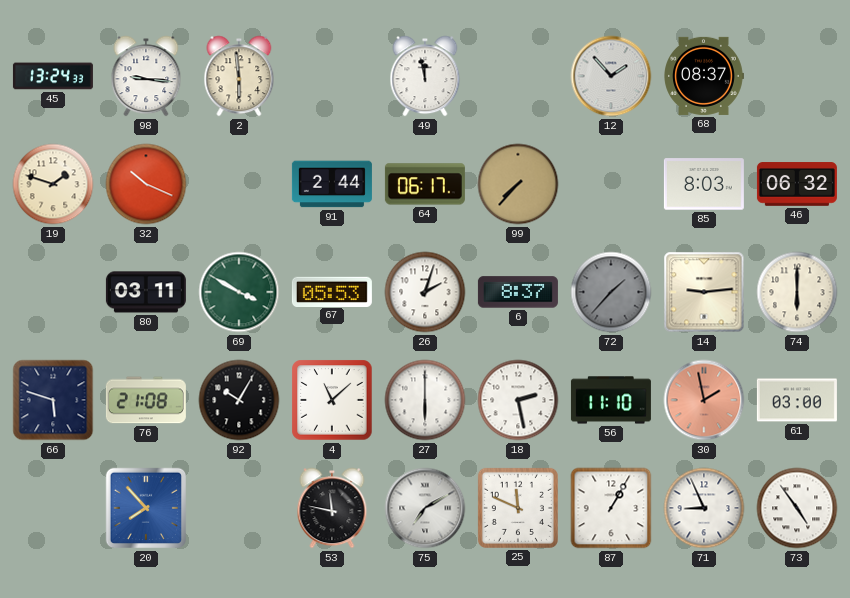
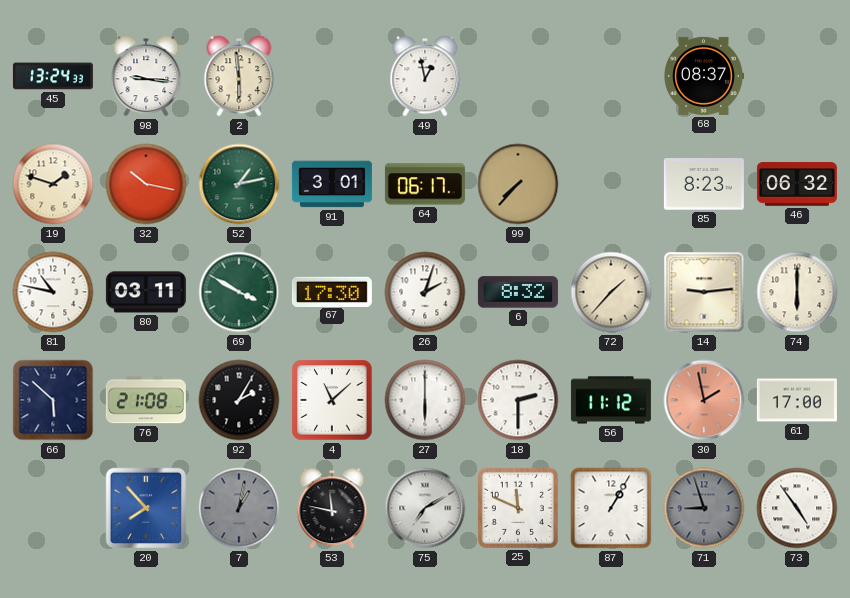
49: 11:58 -> 12:58 (425, 76)
12: 1:53 -> none (611, 76)
32: 10:19 -> 10:17 (146, 184)
52: none -> 1:13 (239, 184)
91: 2:44 -> 3:01 (332, 184)
85: 8:03 -> 8:23 (704, 184)
81: none -> 10:47 (53, 292)
67: 05:53 -> 17:30 (332, 291)
6: 8:37 -> 8:32 (518, 292)
72 dial: grey -> cream (611, 292)
66: 5:48 -> 5:52 (53, 400)
92: 10:05 -> 2:05 (239, 400)
18: 2:28 -> 2:30 (518, 400)
56: 11:10 -> 11:12 (611, 400)
61: 03:00 -> 17:00 (797, 400)
7: none -> 1:02 (239, 508)
71: 8:56 -> 8:57 (704, 508)
71 dial: white -> grey (704, 508)
